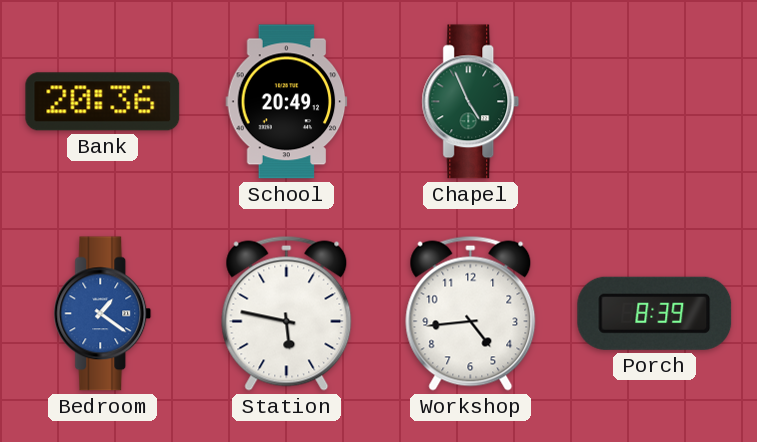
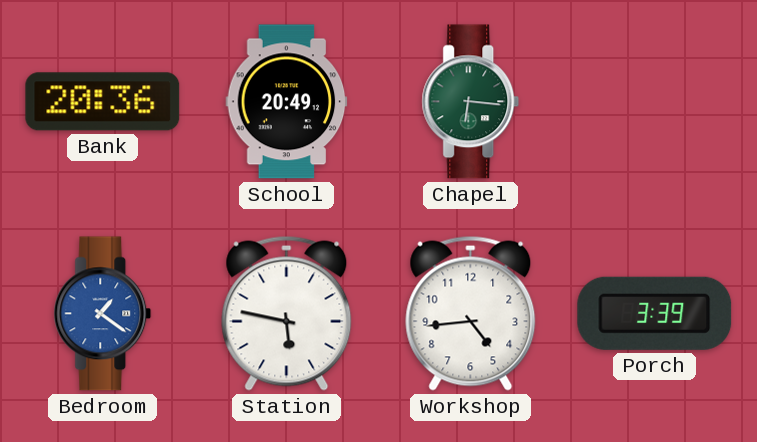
Chapel: 4:56 -> 6:16 (471, 102)
Porch: 8:39 -> 3:39 (655, 313)
